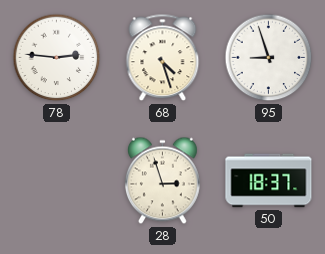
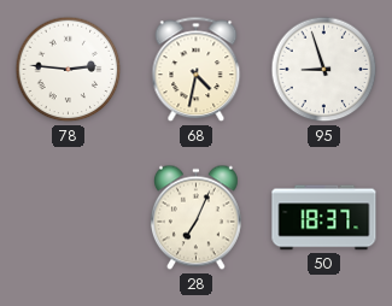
68: 4:27 -> 4:32 (197, 70)
28: 2:57 -> 7:04 (195, 218)
